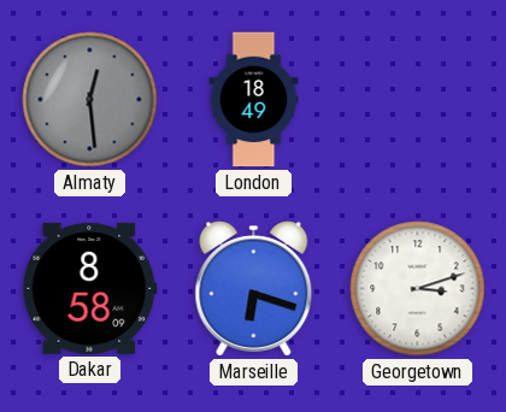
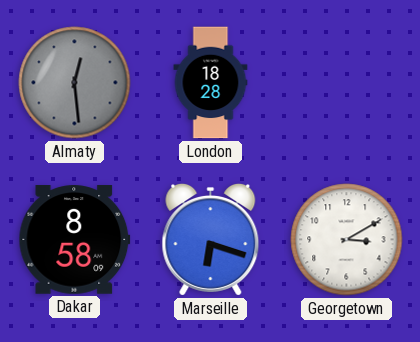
London: 18:49 -> 18:28 (211, 83)
Georgetown: 3:12 -> 3:10 (347, 240)
